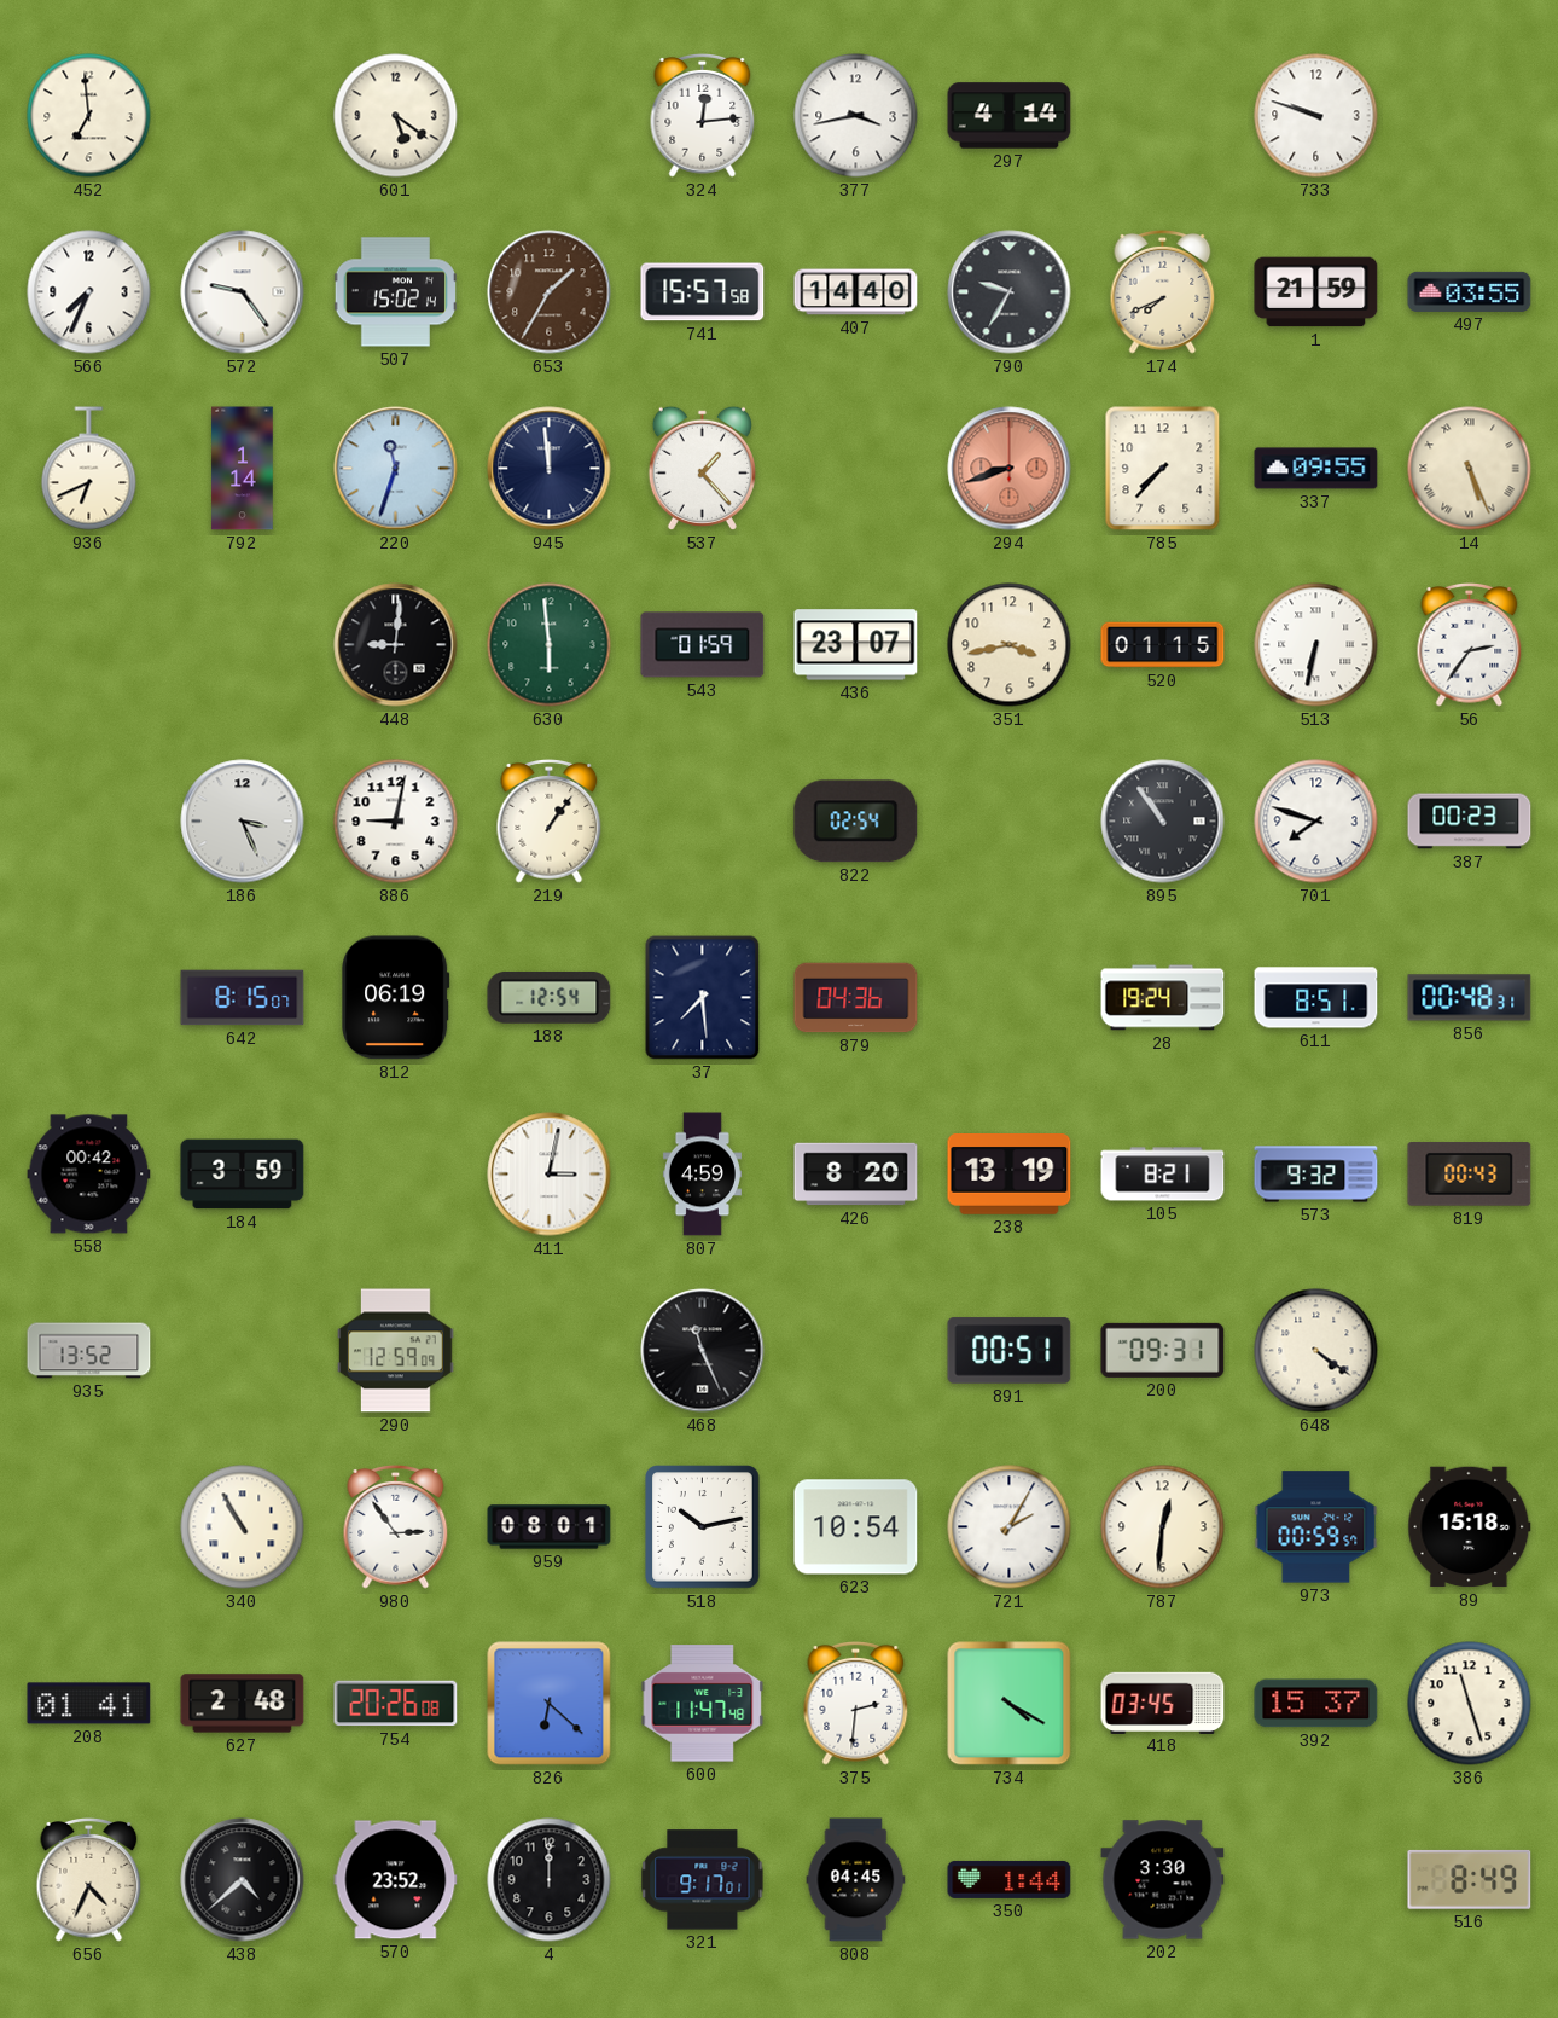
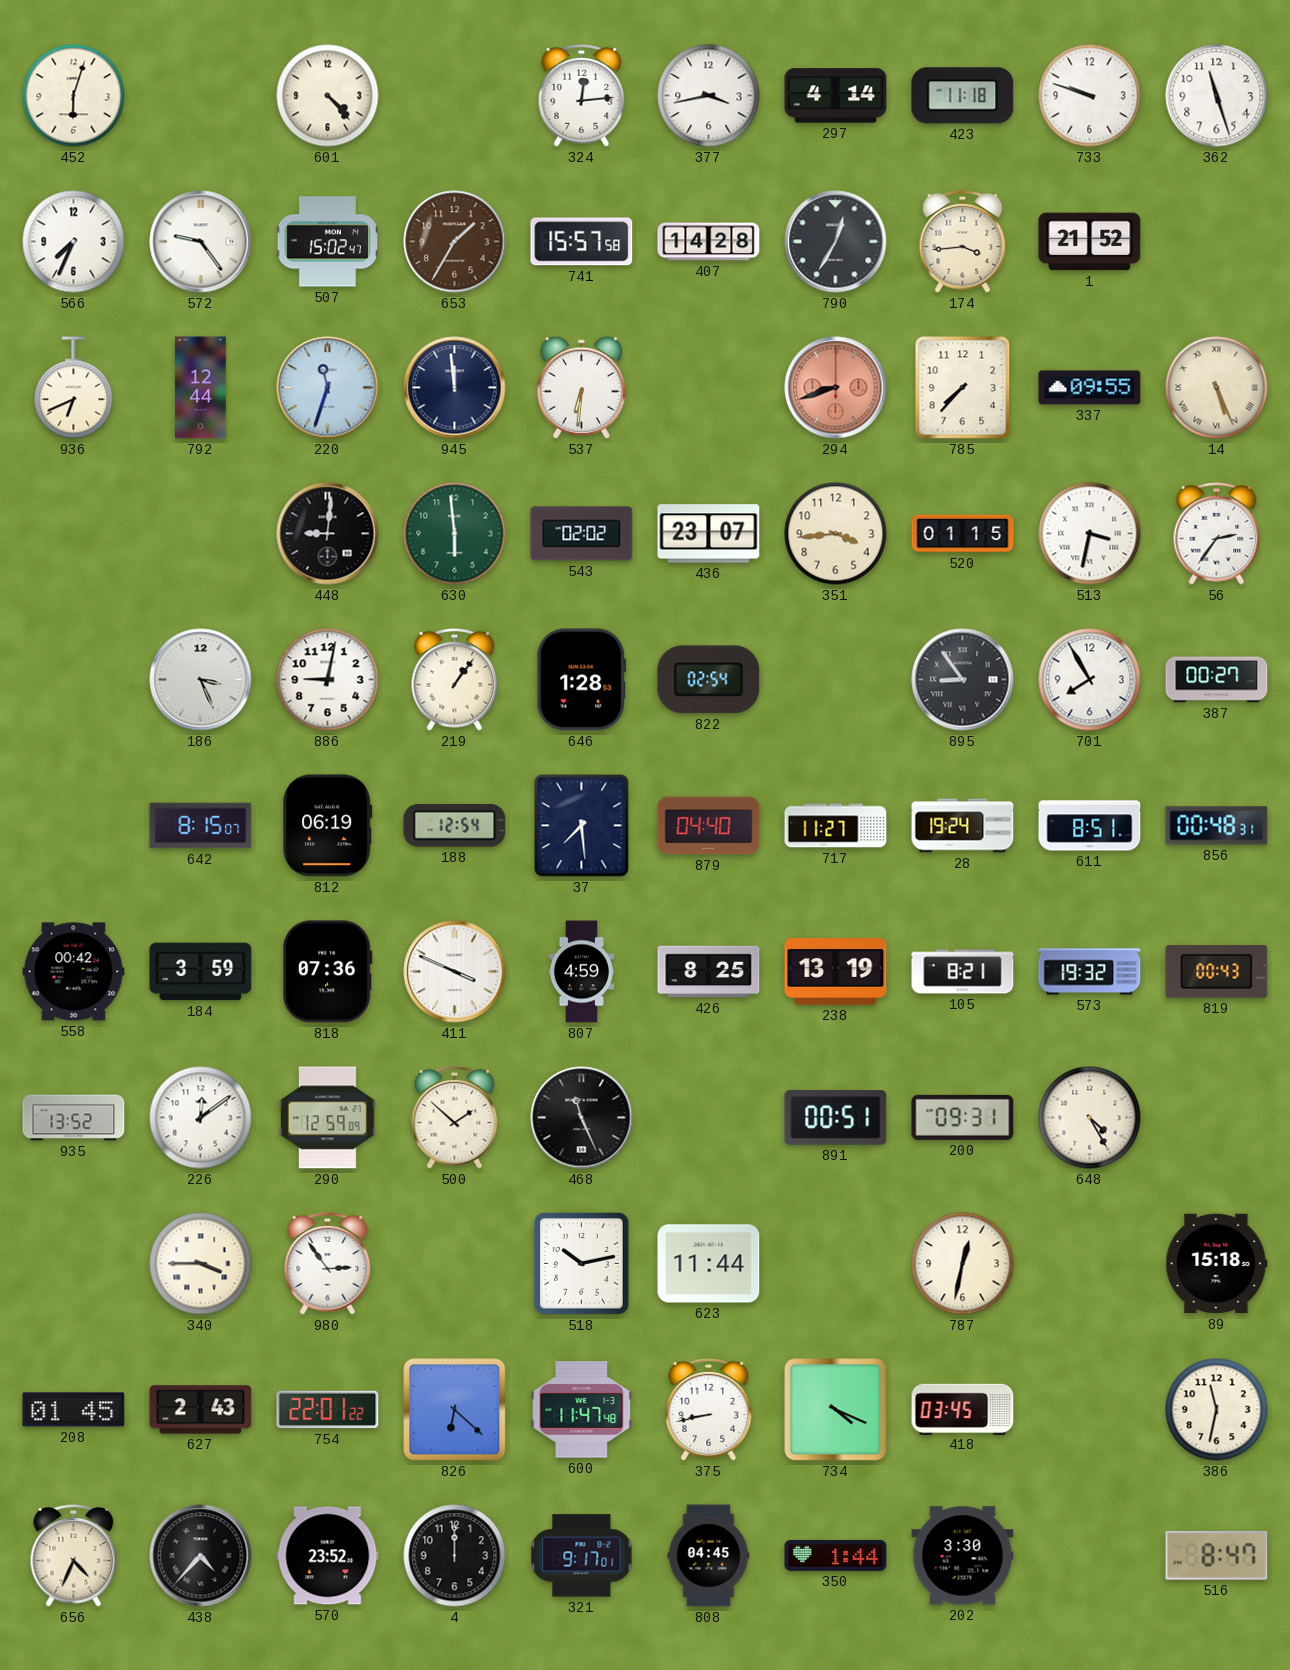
452: 6:59 -> 6:03 (74, 96)
601: 5:21 -> 4:23 (328, 96)
423: none -> 11:18 (963, 96)
362: none -> 11:27 (1217, 96)
507: 15:02:14 -> 15:02:47 (327, 242)
407: 14:40 -> 14:28 (709, 242)
790: 9:35 -> 12:35 (836, 242)
174: 7:41 -> 3:44 (963, 242)
1: 21:59 -> 21:52 (1090, 242)
497: 03:55 -> none (1470, 291)
792: 1:14 -> 12:44 (201, 388)
537: 1:23 -> 6:31 (581, 387)
543: 01:59 -> 02:02 (582, 534)
351: 3:43 -> 3:44 (836, 534)
513: 6:32 -> 3:32 (1090, 534)
646: none -> 1:28 (582, 680)
895: 10:54 -> 8:54 (963, 680)
701: 7:48 -> 7:55 (1090, 680)
387: 00:23 -> 00:27 (1217, 680)
879: 04:36 -> 04:40 (709, 826)
717: none -> 11:27 (836, 826)
818: none -> 07:36 (327, 972)
411: 3:02 -> 3:49 (455, 972)
426: 8:20 -> 8:25 (709, 972)
573: 9:32 -> 19:32 (1090, 972)
226: none -> 12:09 (201, 1118)
500: none -> 1:52 (455, 1118)
648: 4:21 -> 4:25 (1090, 1118)
340: 10:55 -> 3:45 (201, 1264)
959: 08:01 -> none (550, 1527)
623: 10:54 -> 11:44 (709, 1264)
721: 2:05 -> none (1010, 1527)
787: 12:31 -> 12:32 (963, 1264)
973: 00:59 -> none (1316, 1527)
208: 01:41 -> 01:45 (74, 1410)
627: 2:48 -> 2:43 (201, 1410)
754: 20:26 -> 22:01 (328, 1410)
375: 2:31 -> 8:43 (709, 1410)
734: 4:20 -> 4:19 (836, 1410)
392: 15:37 -> none (1316, 1704)
386: 11:27 -> 11:32 (1217, 1410)
438: 4:38 -> 4:37 (201, 1556)
516: 8:49 -> 8:47 (1217, 1555)
